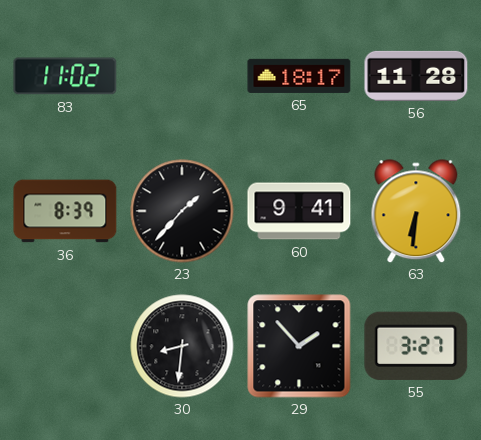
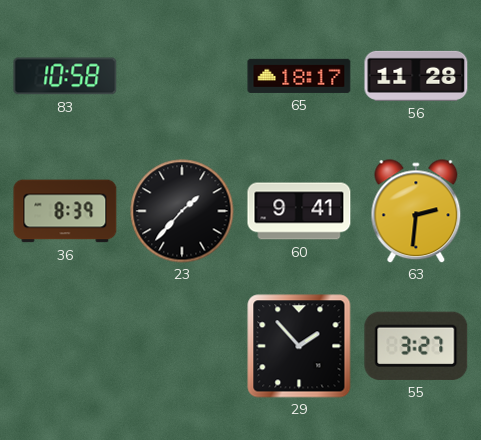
83: 11:02 -> 10:58 (65, 76)
63: 6:31 -> 2:31 (416, 211)
30: 8:31 -> none (182, 346)
